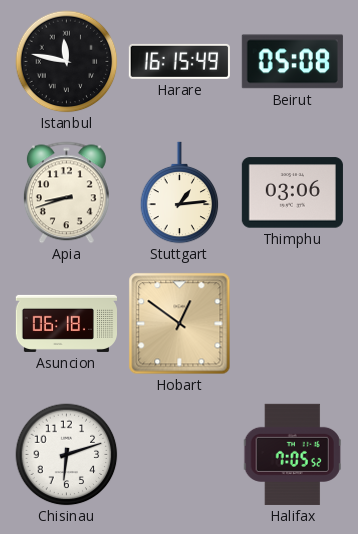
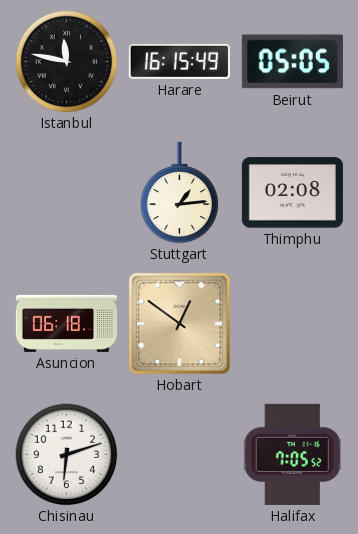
Beirut: 05:08 -> 05:05 (292, 62)
Apia: 8:42 -> none (66, 193)
Thimphu: 03:06 -> 02:08 (292, 193)
